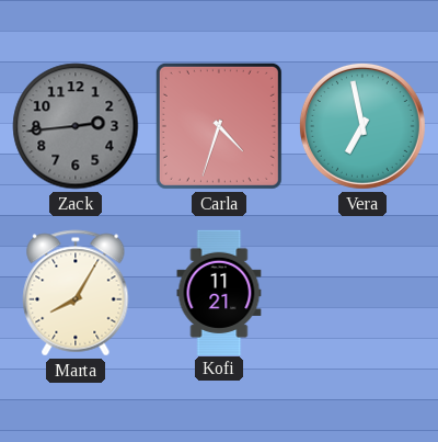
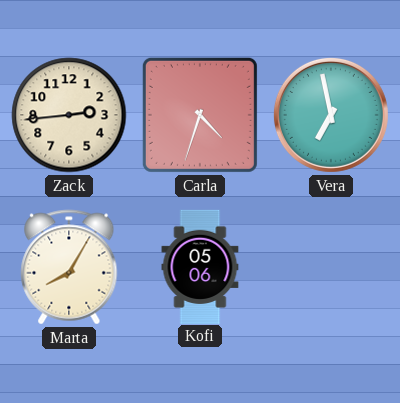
Zack dial: grey -> cream (69, 115)
Kofi: 11:21 -> 05:06 (200, 266)
